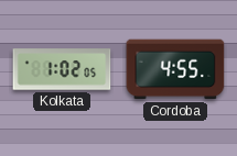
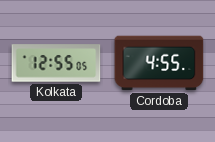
Kolkata: 1:02 -> 12:55 (56, 63)
